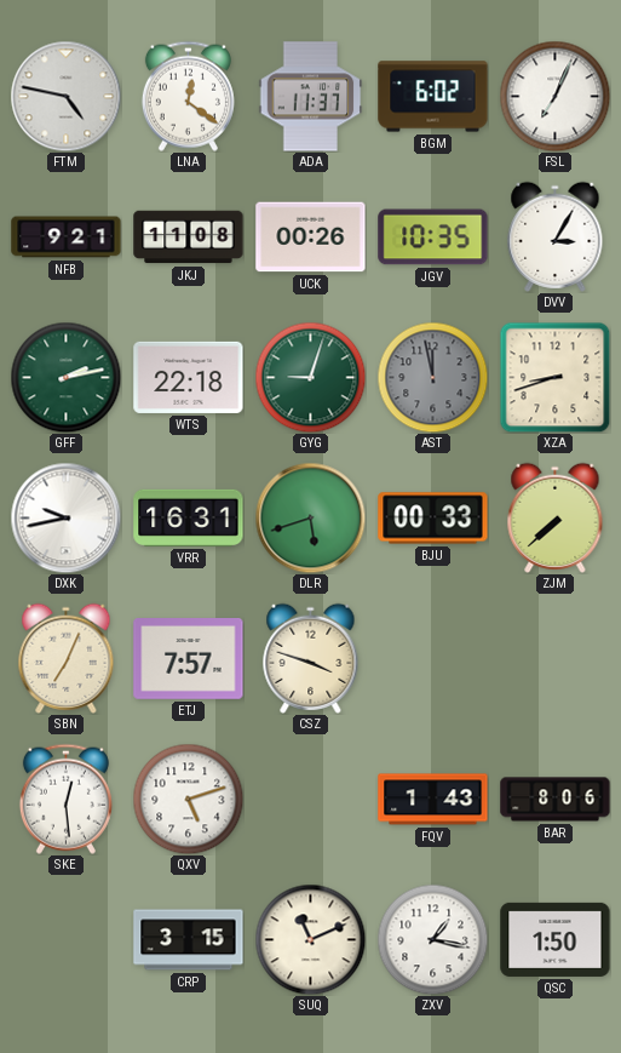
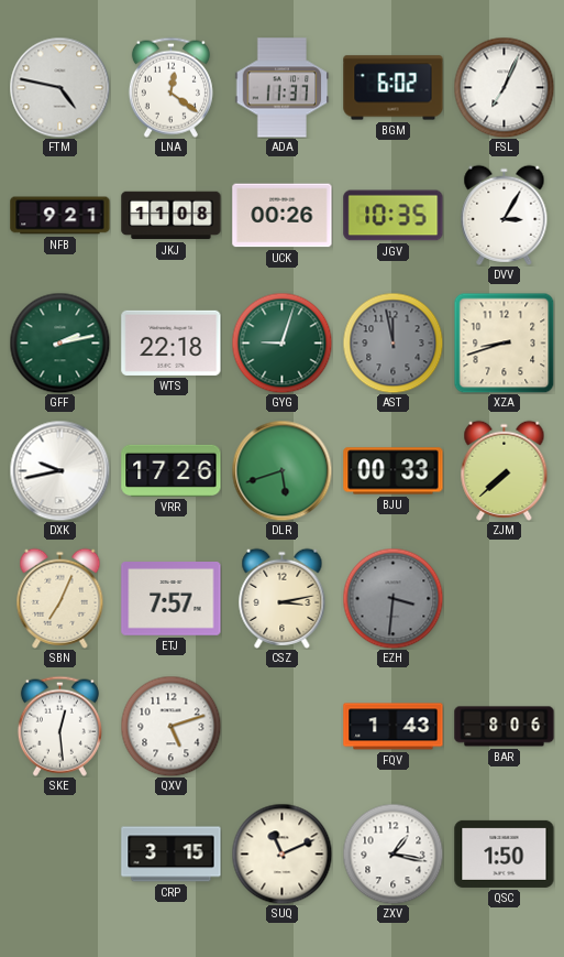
VRR: 16:31 -> 17:26 (172, 470)
CSZ: 3:48 -> 3:13 (283, 598)
EZH: none -> 3:31 (392, 598)
